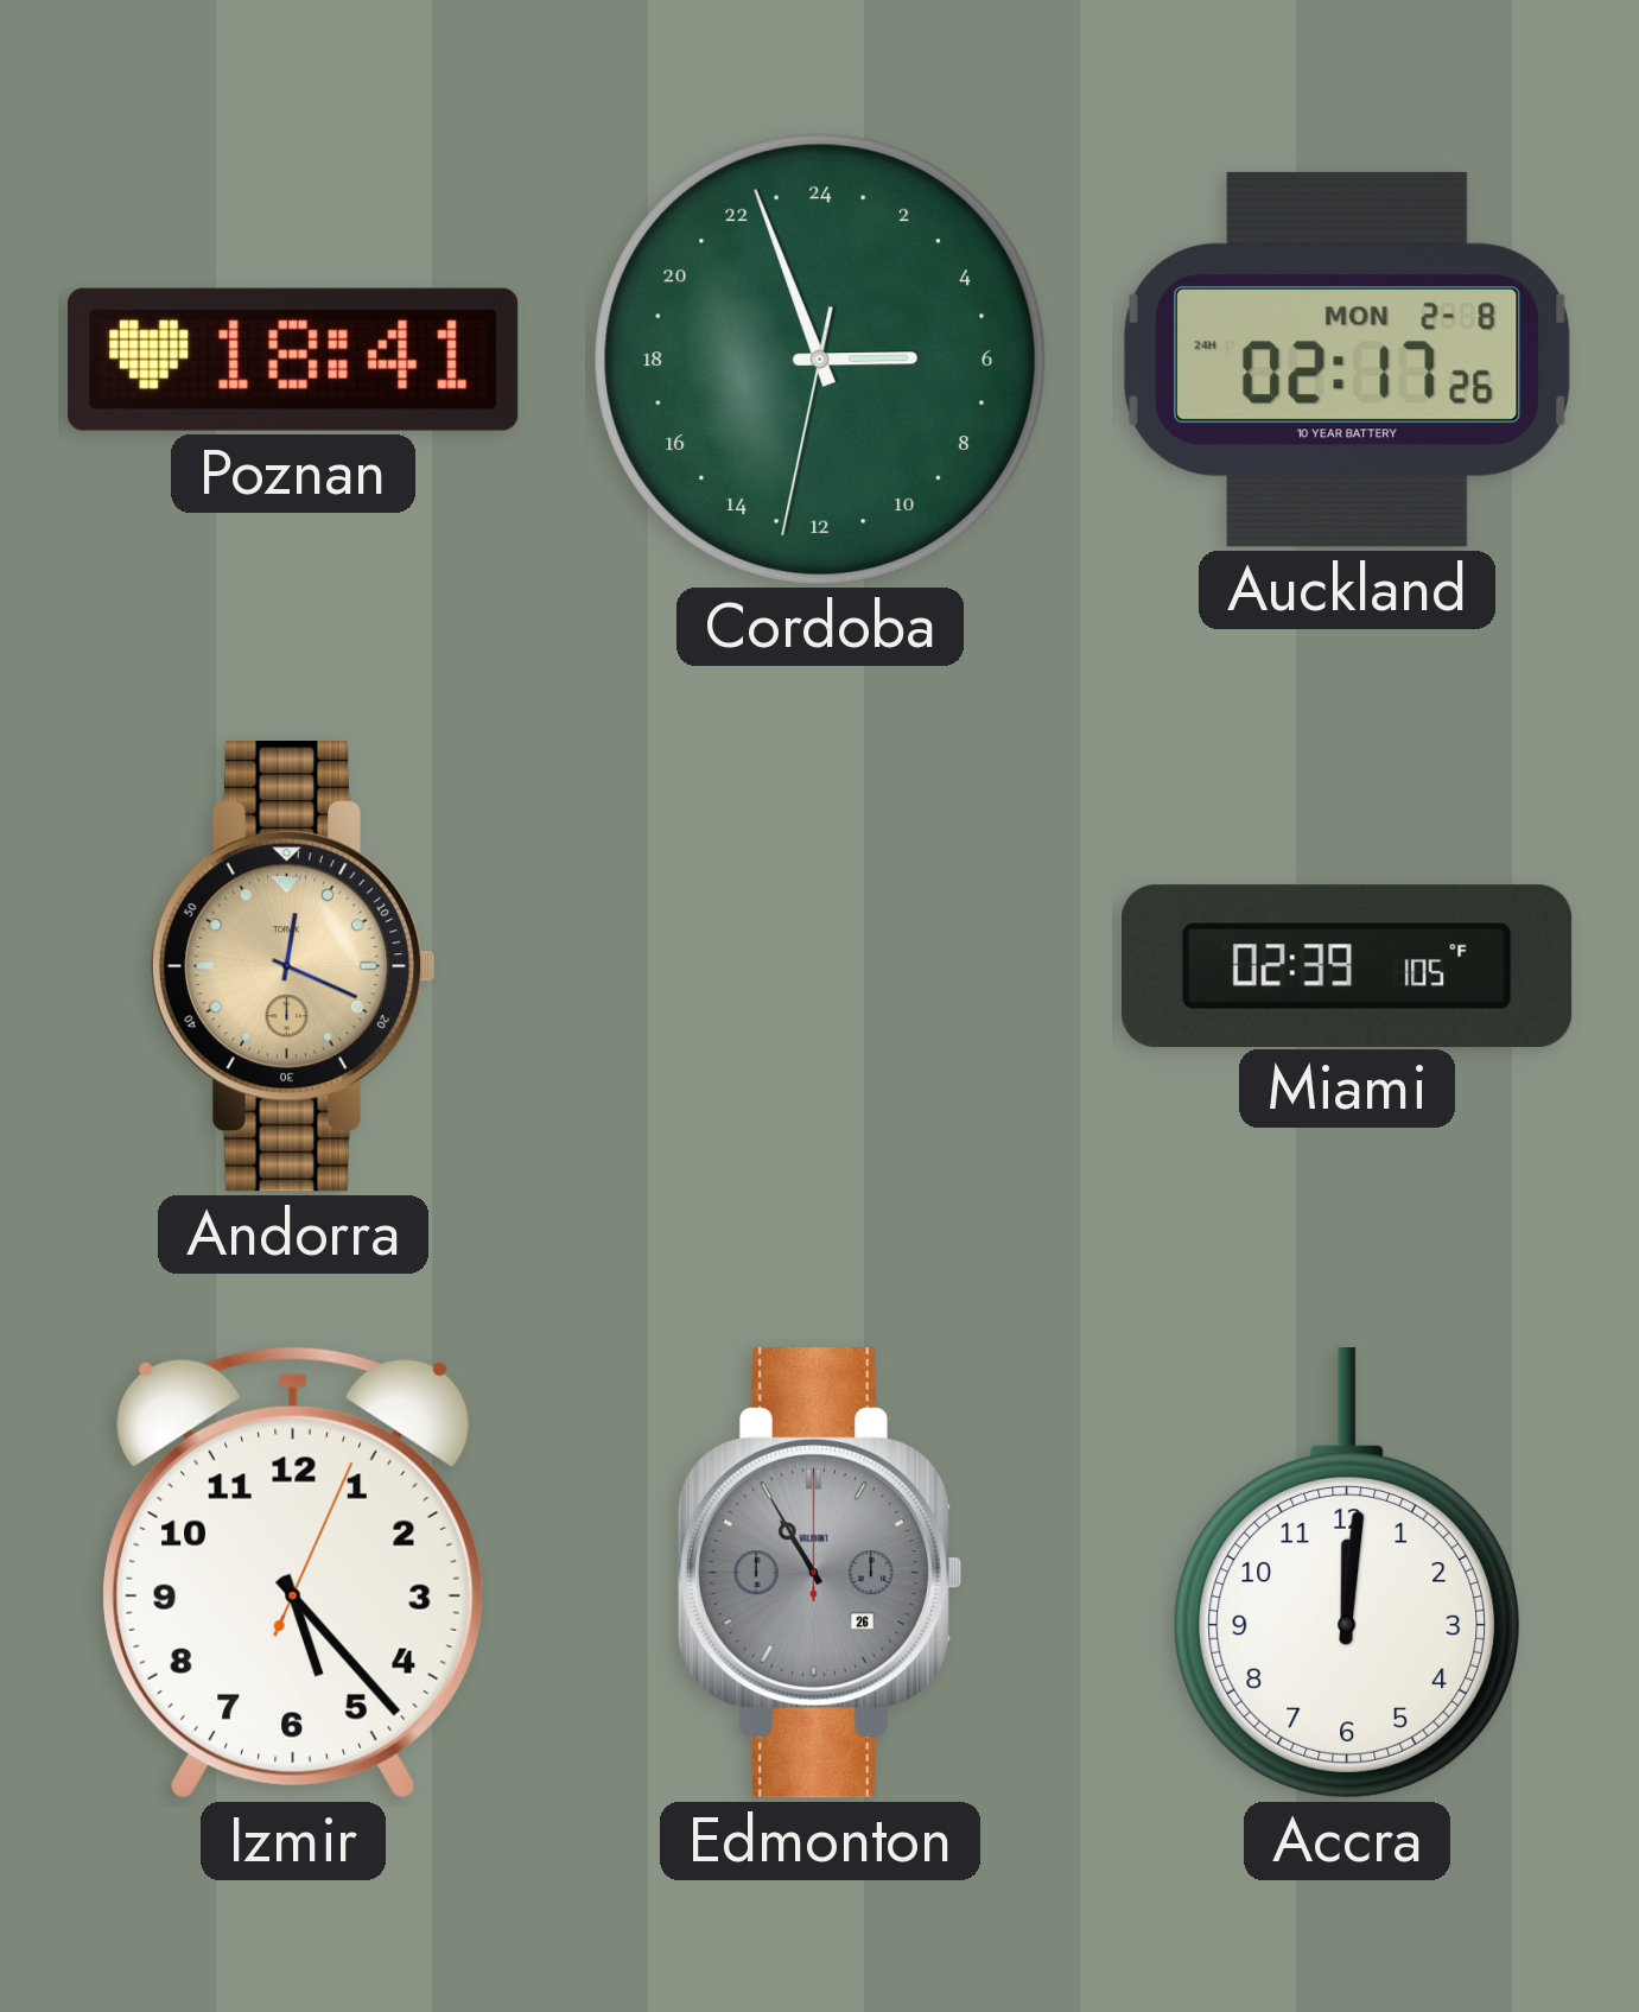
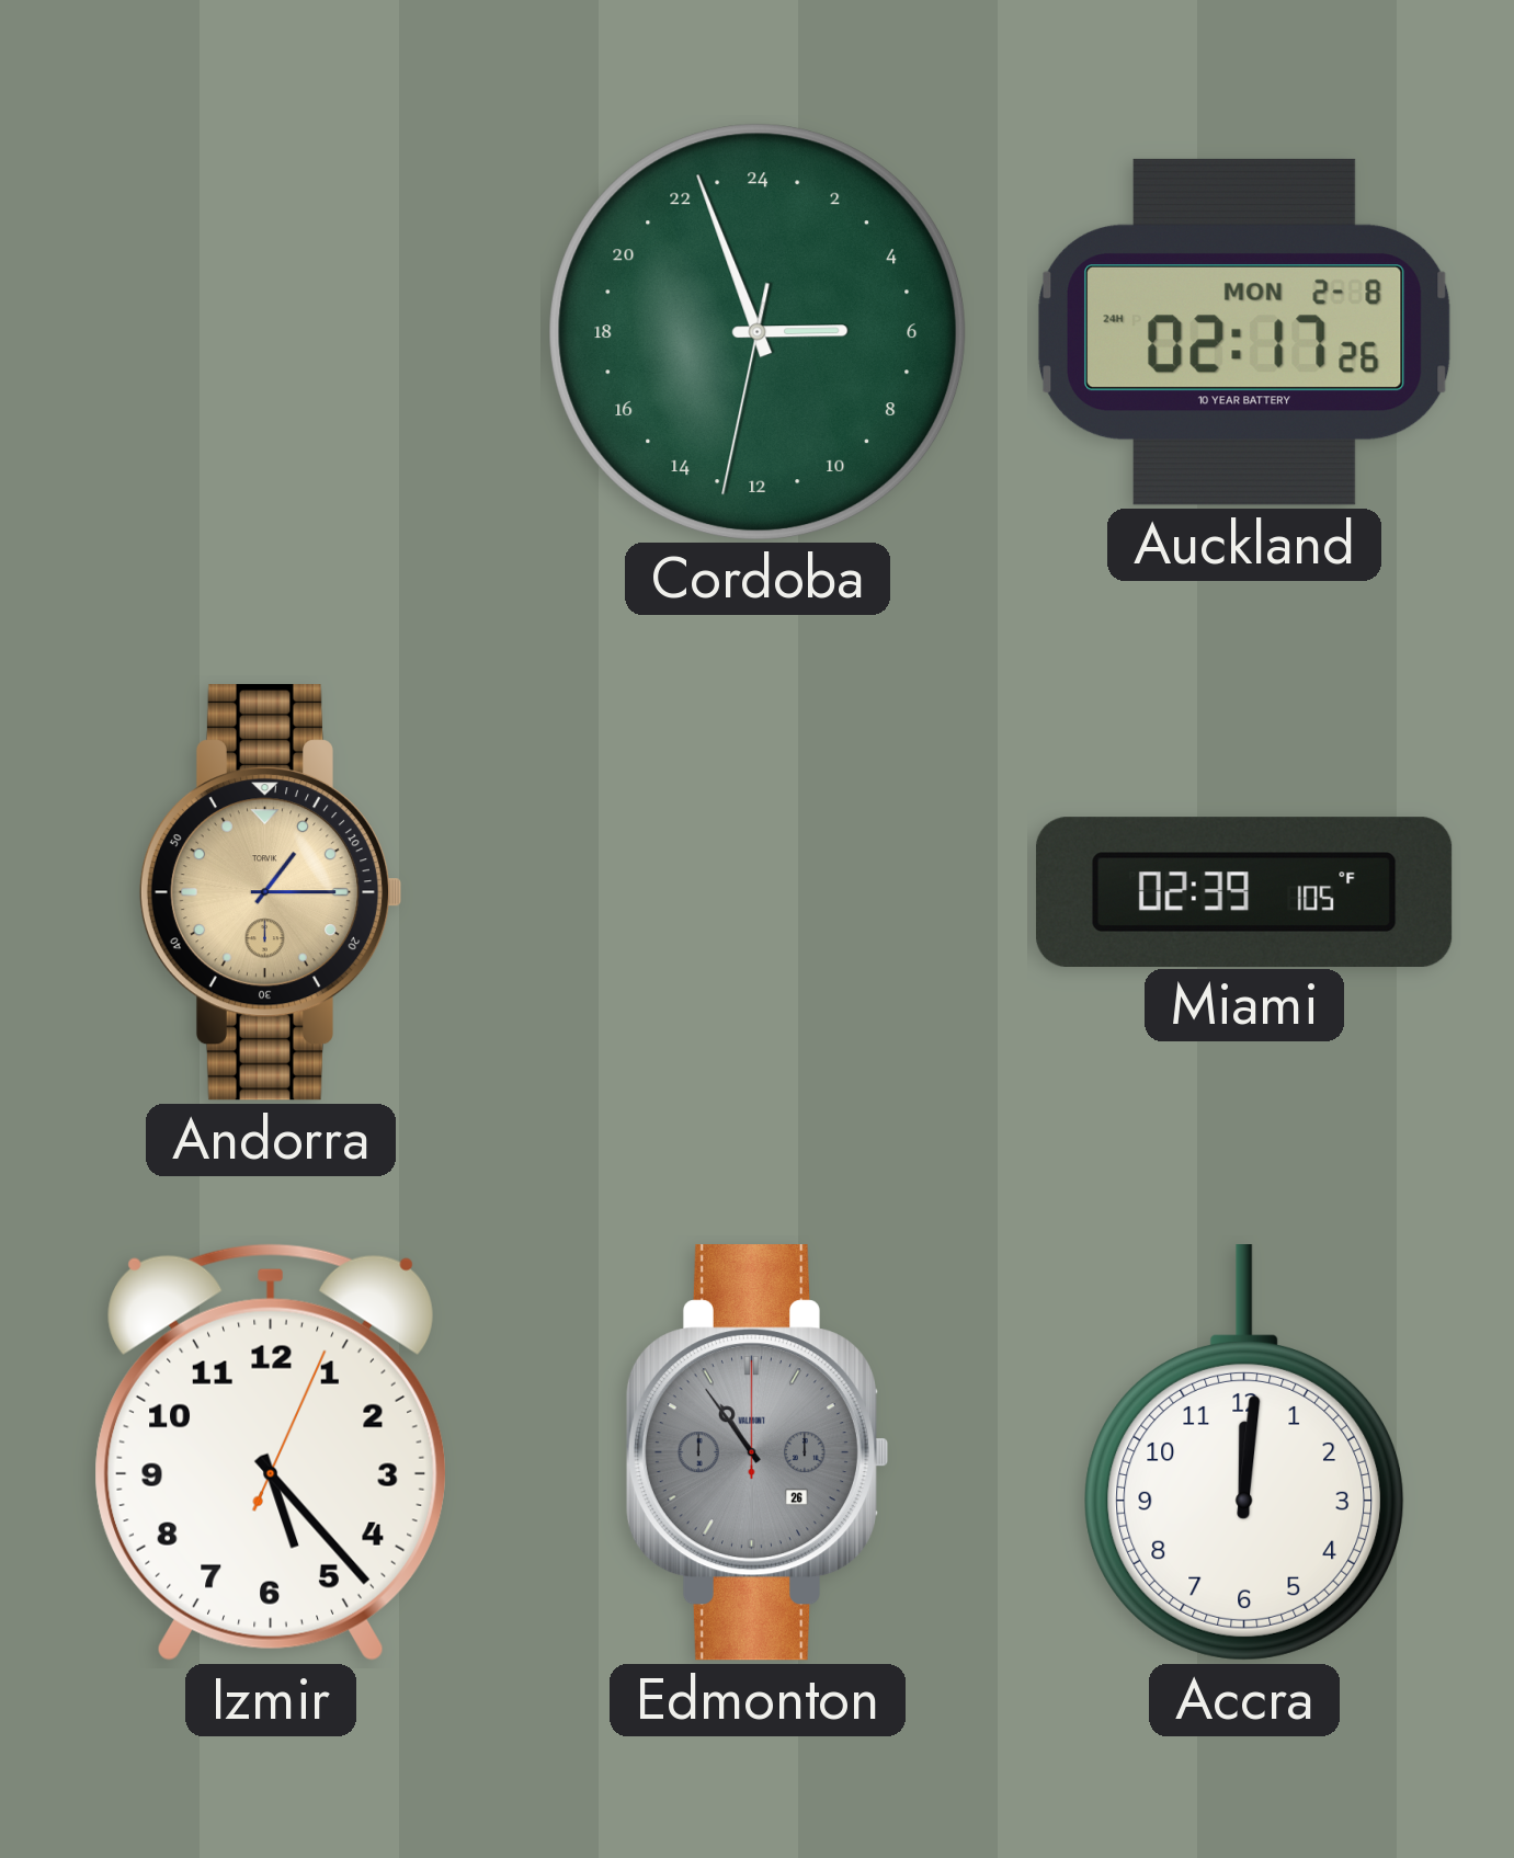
Poznan: 18:41 -> none (294, 360)
Andorra: 12:19 -> 1:15 (270, 892)
Edmonton: 10:55 -> 10:54 (756, 1452)
